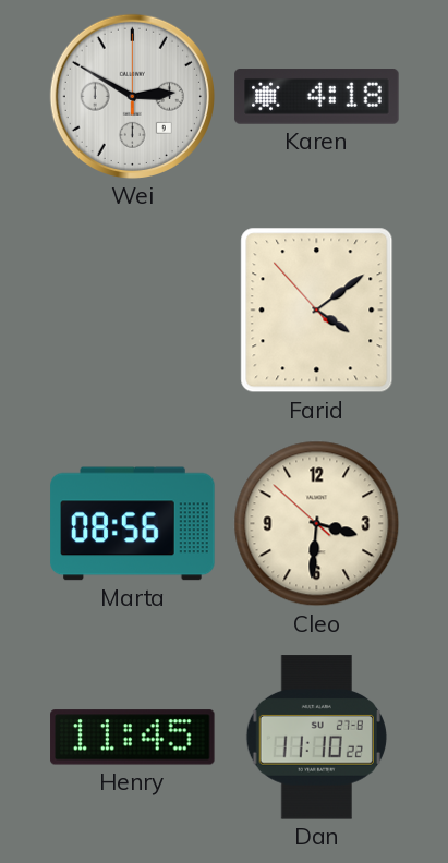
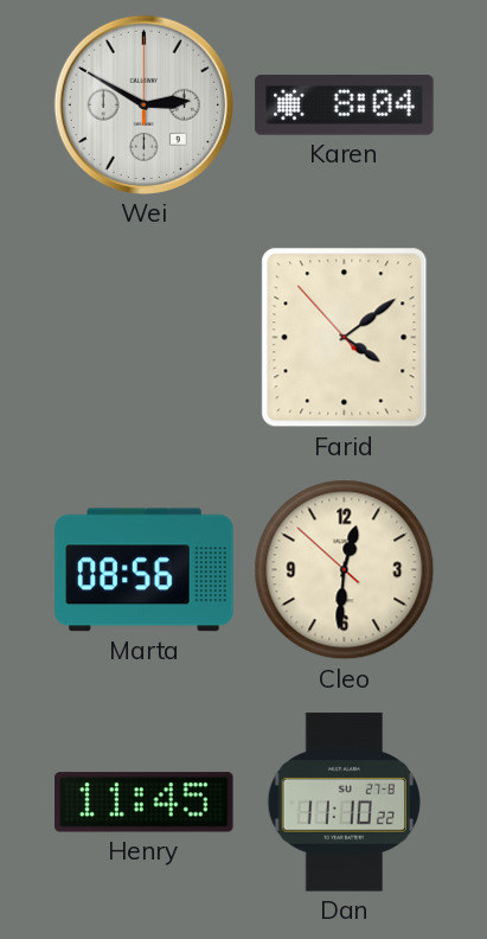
Karen: 4:18 -> 8:04 (345, 106)
Cleo: 3:30 -> 12:30 (345, 570)
